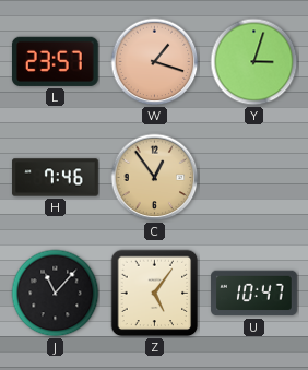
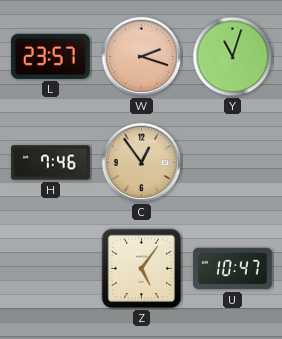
W: 1:18 -> 2:18 (142, 57)
Y: 3:03 -> 11:03 (233, 57)
J: 11:07 -> none (56, 294)
